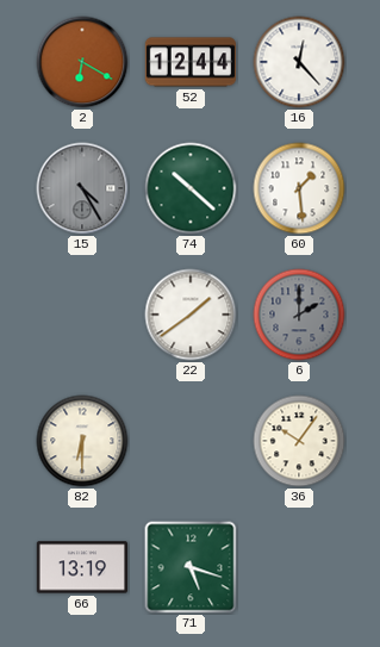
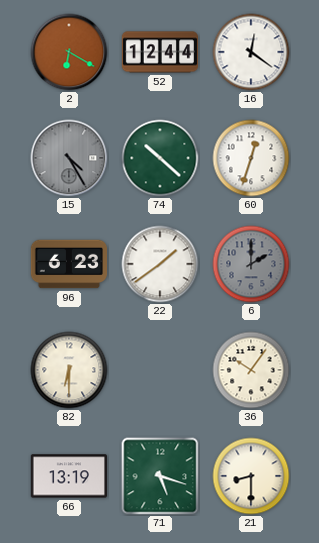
16: 12:23 -> 12:21 (251, 52)
60: 1:29 -> 12:33 (251, 158)
96: none -> 6:23 (68, 264)
21: none -> 8:30 (251, 476)
